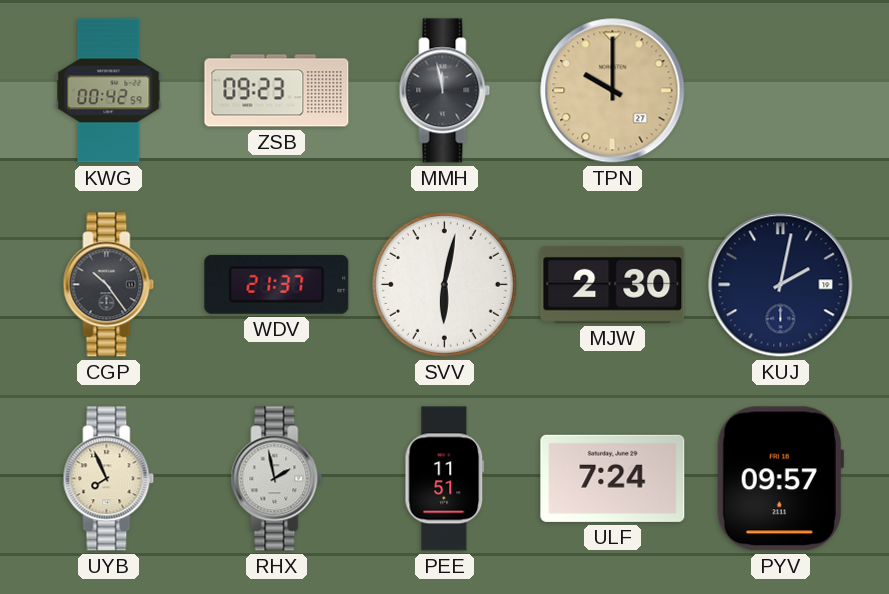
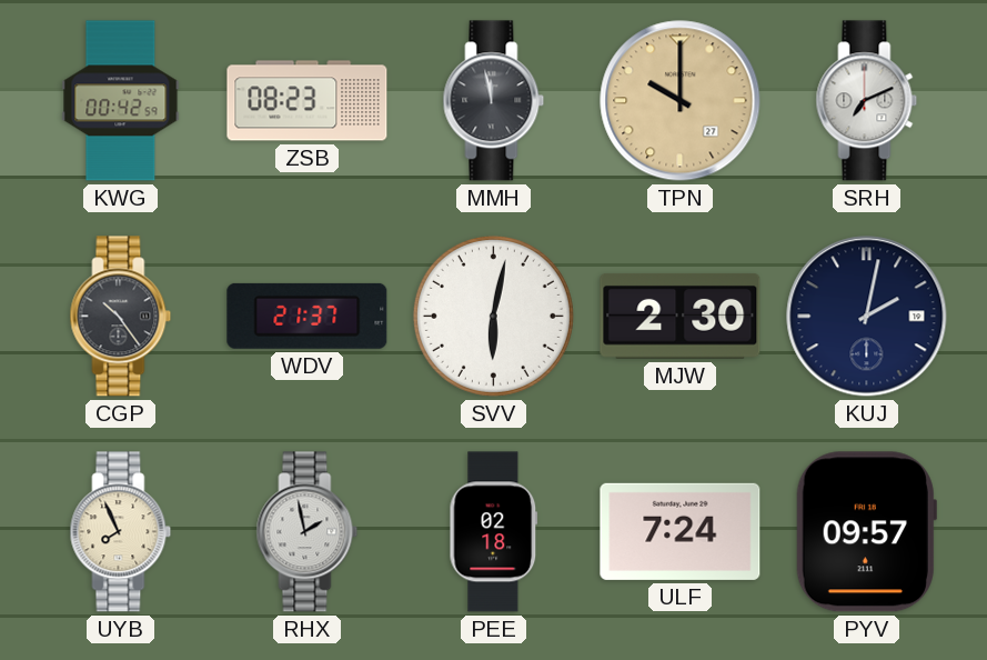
ZSB: 09:23 -> 08:23 (308, 101)
SRH: none -> 7:11 (867, 101)
PEE: 11:51 -> 02:18 (494, 532)
